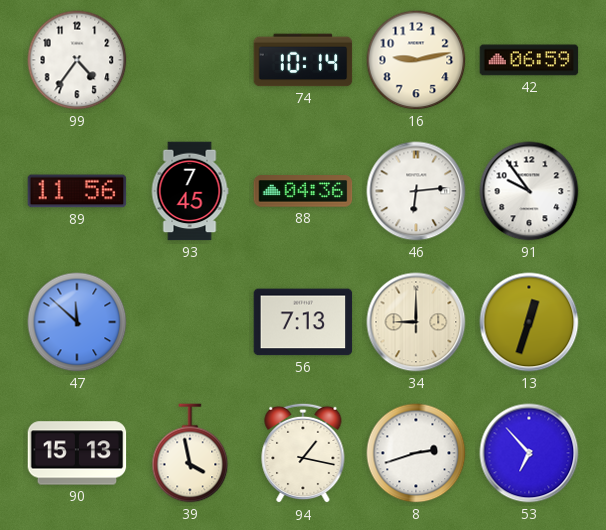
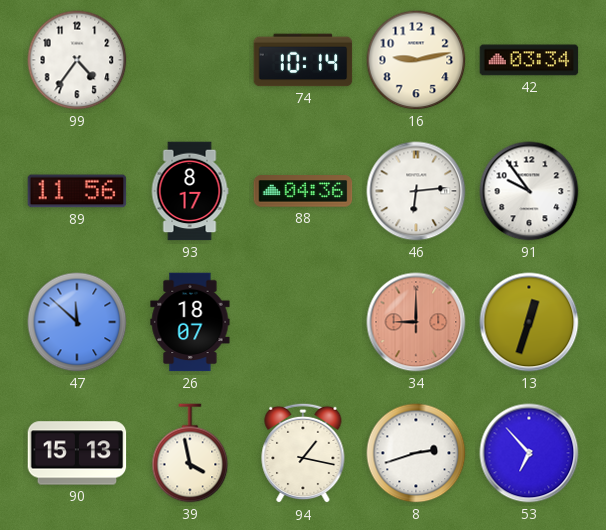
42: 06:59 -> 03:34 (529, 60)
93: 7:45 -> 8:17 (190, 191)
26: none -> 18:07 (190, 322)
56: 7:13 -> none (303, 322)
34 dial: cream -> salmon (416, 322)
